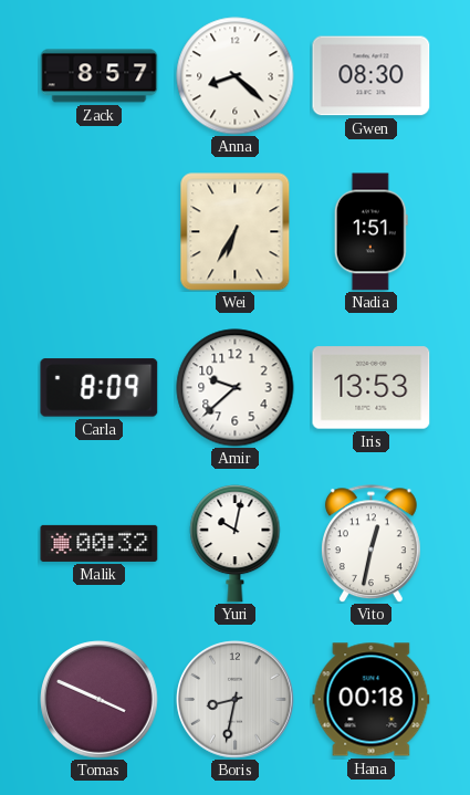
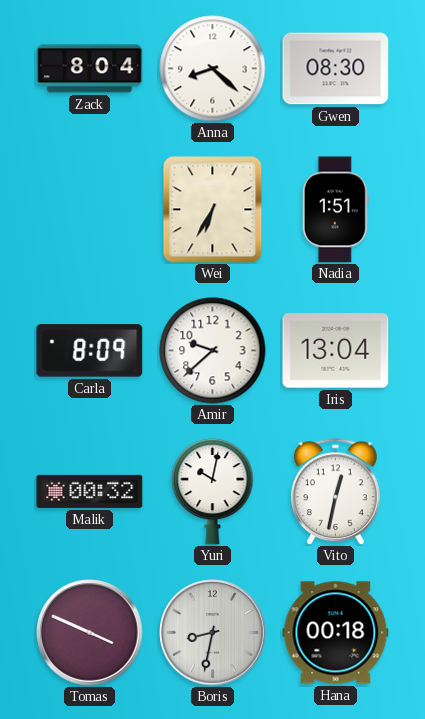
Zack: 8:57 -> 8:04 (90, 69)
Iris: 13:53 -> 13:04 (336, 351)
